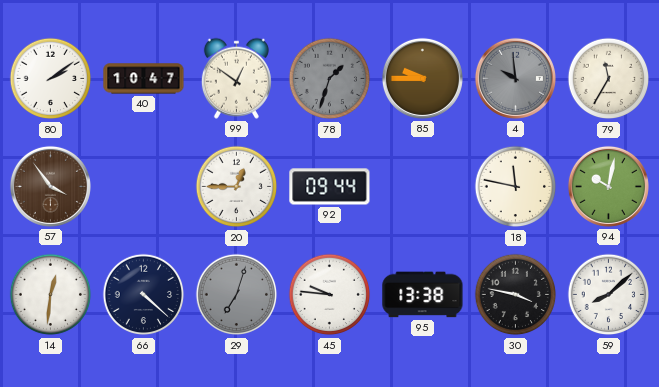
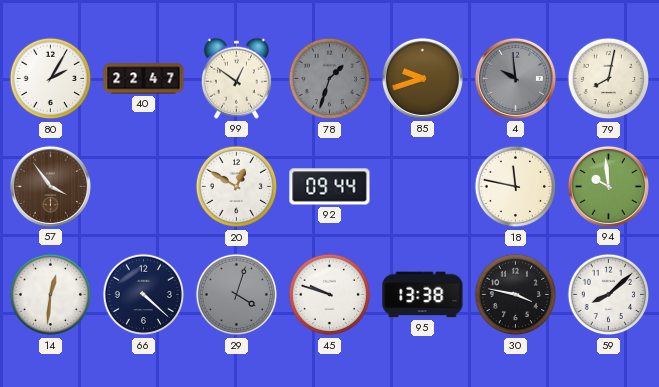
80: 2:09 -> 2:05 (51, 79)
40: 10:47 -> 22:47 (144, 79)
85: 9:45 -> 9:42 (422, 78)
79: 11:35 -> 8:02 (609, 79)
20: 12:45 -> 12:50 (237, 187)
94: 10:02 -> 9:59 (608, 186)
29: 7:03 -> 4:03 (237, 295)
45: 9:46 -> 9:48 (330, 295)
